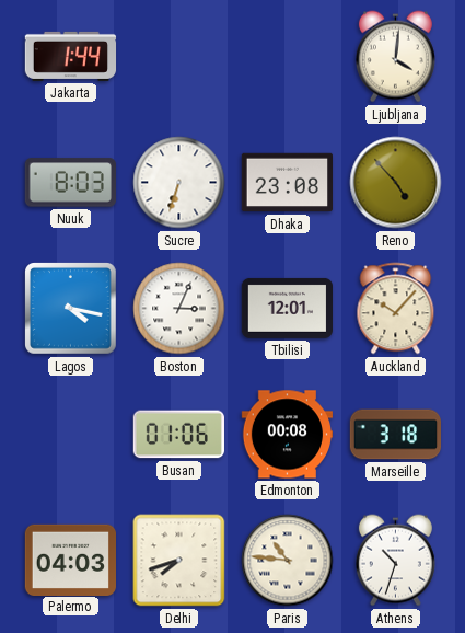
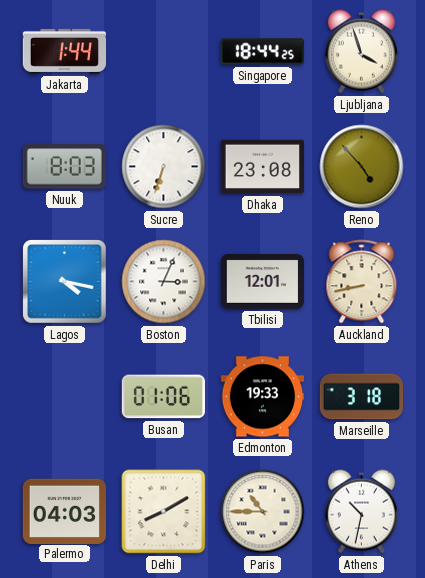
Singapore: none -> 18:44 (262, 52)
Ljubljana: 4:01 -> 3:57 (361, 52)
Auckland: 10:07 -> 8:43 (362, 282)
Edmonton: 00:08 -> 19:33 (262, 397)
Delhi: 7:42 -> 8:10 (164, 512)
Paris: 10:46 -> 10:45 (263, 512)
Athens: 10:33 -> 10:32 (361, 512)
